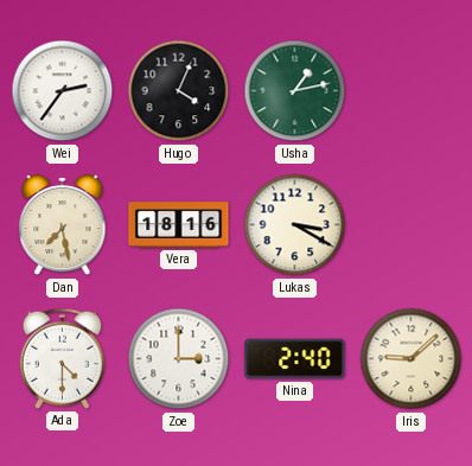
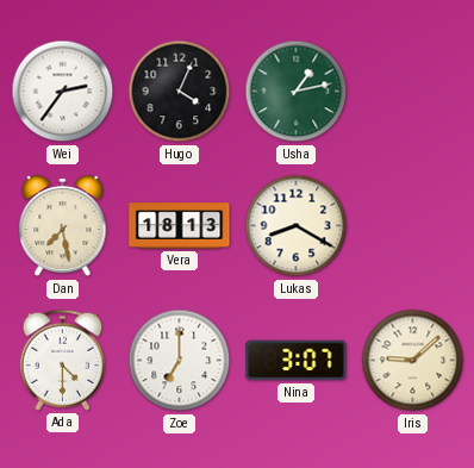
Vera: 18:16 -> 18:13 (180, 226)
Lukas: 3:20 -> 8:20 (297, 226)
Zoe: 3:00 -> 7:00 (180, 361)
Nina: 2:40 -> 3:07 (297, 361)
